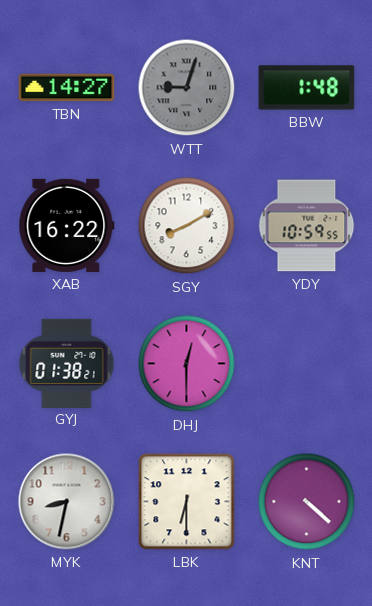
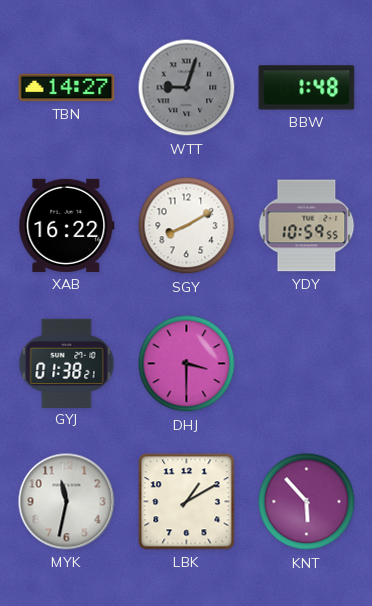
DHJ: 12:30 -> 3:30 (187, 364)
MYK: 8:32 -> 11:32 (67, 502)
LBK: 6:30 -> 1:10 (187, 502)
KNT: 4:22 -> 5:53 (307, 502)
